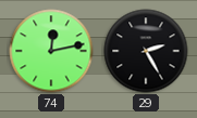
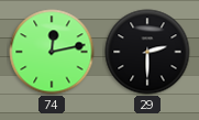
29: 2:25 -> 2:30 (147, 52)
